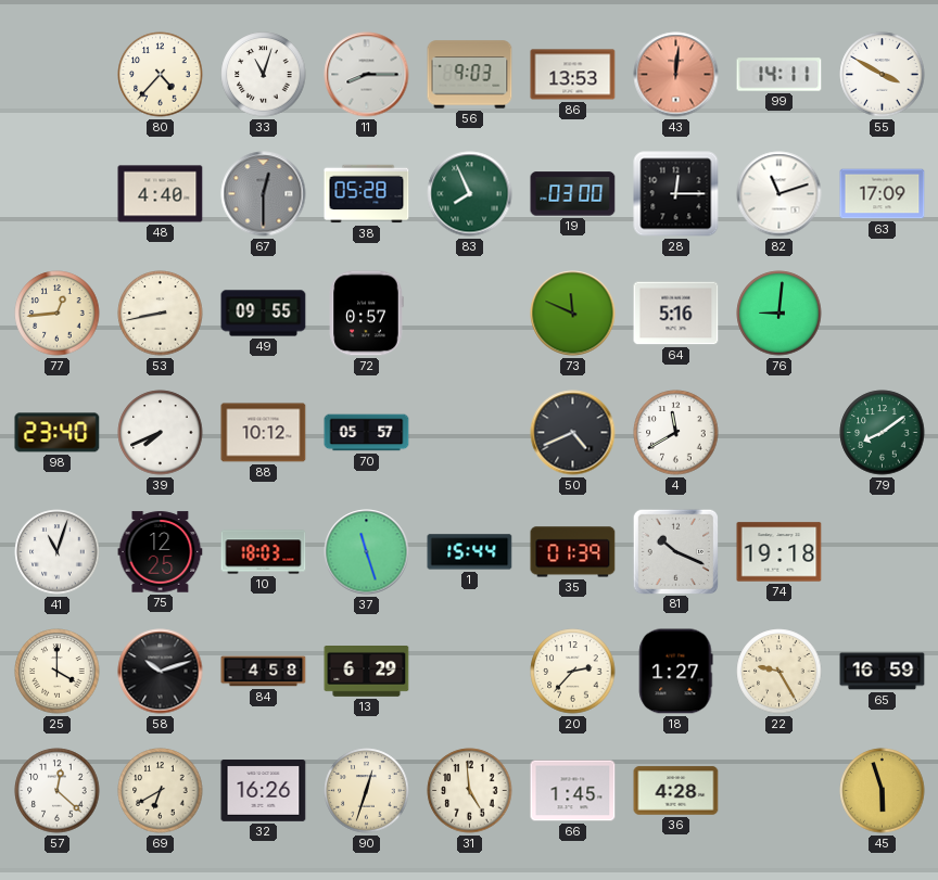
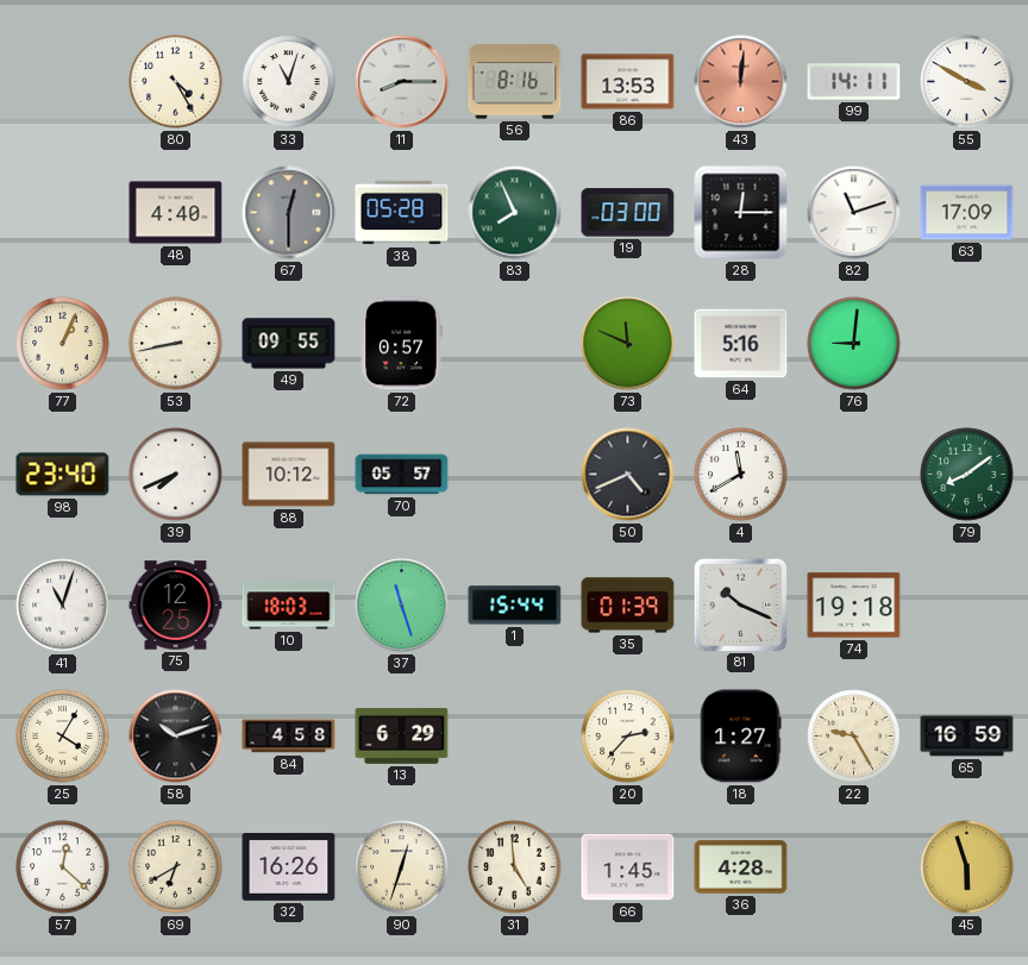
80: 4:37 -> 4:25 (176, 82)
56: 9:03 -> 8:16 (515, 82)
77: 12:44 -> 1:04 (63, 344)
25: 4:00 -> 4:05 (63, 737)
